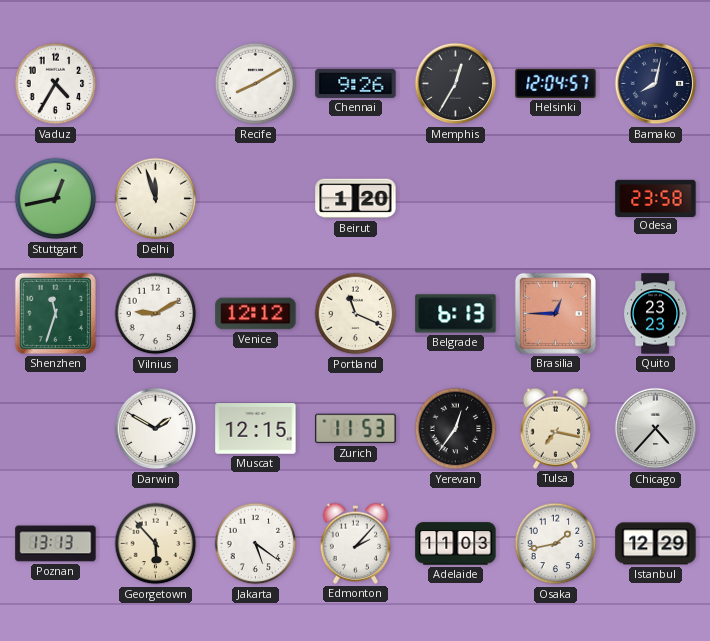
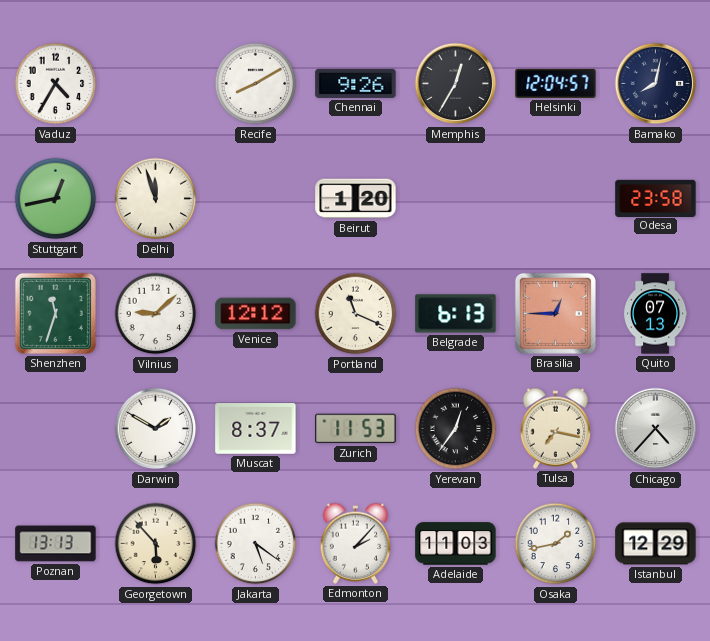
Vilnius: 9:10 -> 9:08 (156, 314)
Quito: 23:23 -> 07:13 (655, 314)
Muscat: 12:15 -> 8:37 (256, 429)
